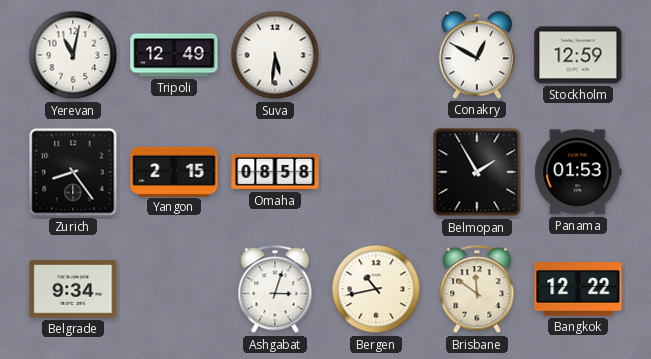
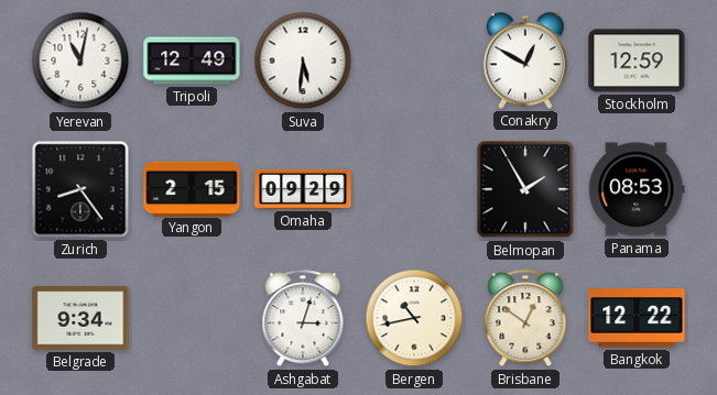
Omaha: 08:58 -> 09:29 (303, 189)
Panama: 01:53 -> 08:53 (637, 189)
Brisbane: 11:51 -> 12:51 (525, 319)
